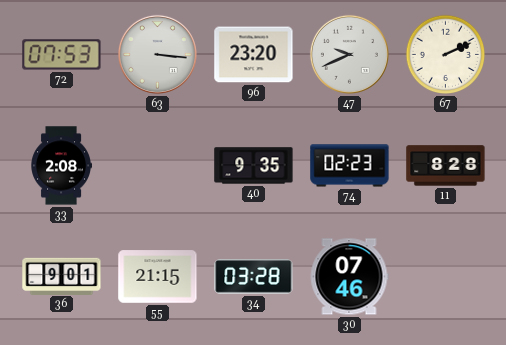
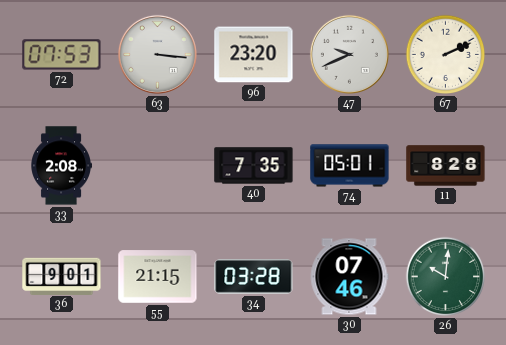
40: 9:35 -> 7:35 (254, 166)
74: 02:23 -> 05:01 (350, 166)
26: none -> 10:01 (446, 277)
